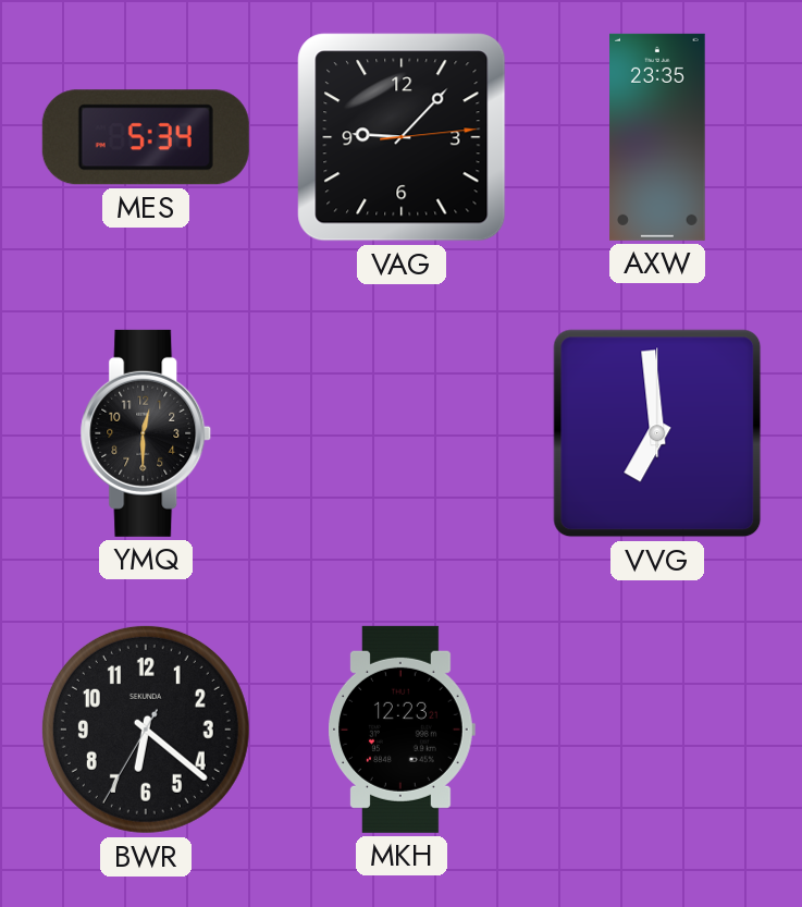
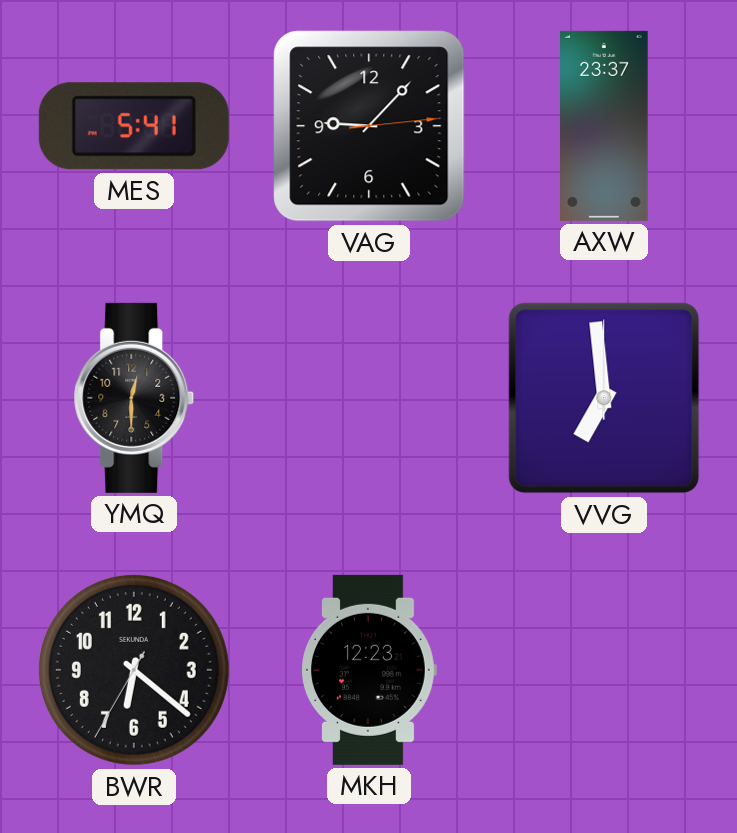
MES: 5:34 -> 5:41 (134, 126)
AXW: 23:35 -> 23:37 (604, 126)
